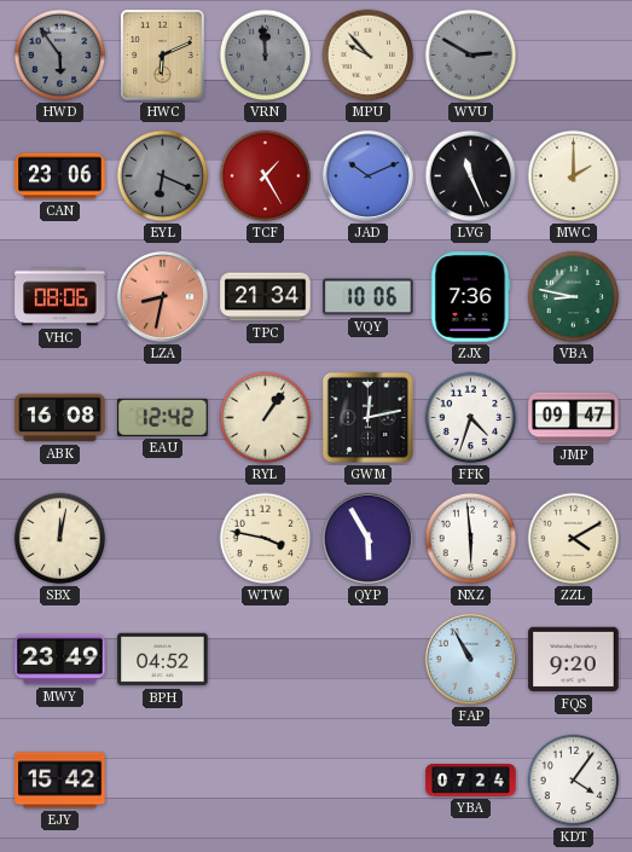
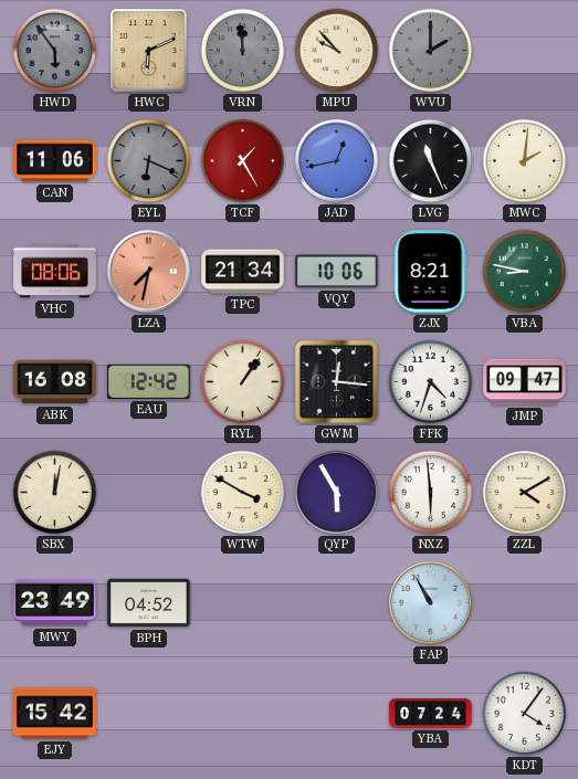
WVU: 2:50 -> 2:00 (431, 51)
CAN: 23:06 -> 11:06 (55, 161)
JAD: 10:11 -> 12:43 (336, 160)
MWC: 2:00 -> 2:01 (525, 161)
LZA: 8:32 -> 7:32 (148, 271)
ZJX: 7:36 -> 8:21 (431, 272)
GWM: 12:13 -> 12:16 (336, 381)
WTW: 3:47 -> 3:50 (243, 493)
FQS: 9:20 -> none (574, 660)
